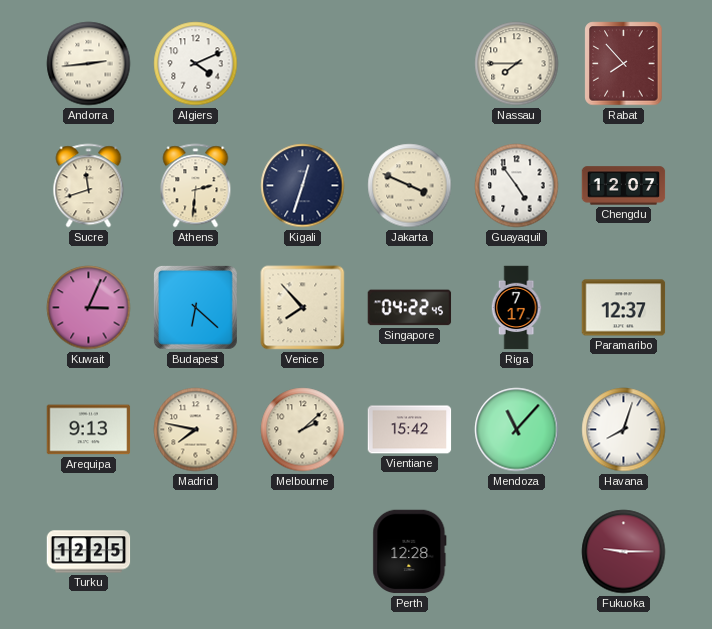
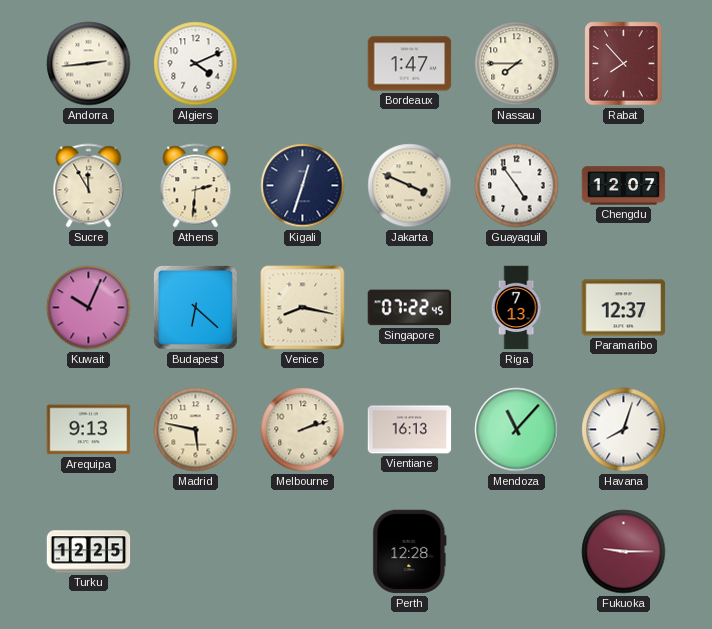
Bordeaux: none -> 1:47 (410, 64)
Sucre: 11:42 -> 11:55 (89, 186)
Kuwait: 3:04 -> 10:04 (89, 308)
Venice: 7:53 -> 8:17 (303, 308)
Singapore: 04:22 -> 07:22 (410, 308)
Riga: 7:17 -> 7:13 (516, 308)
Madrid: 7:47 -> 5:47 (196, 430)
Melbourne: 2:08 -> 2:12 (303, 430)
Vientiane: 15:42 -> 16:13 (410, 430)
